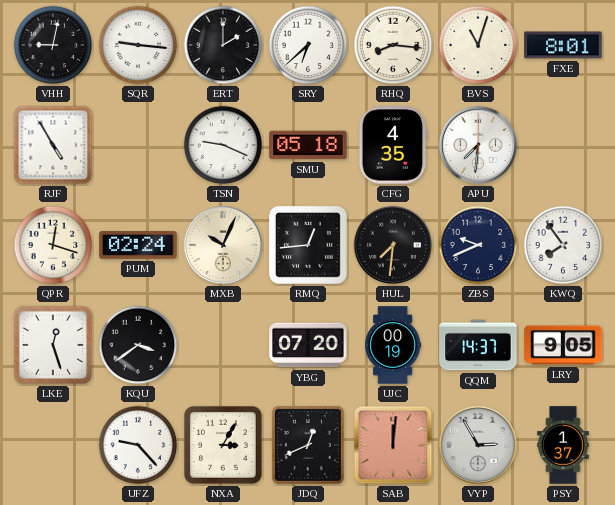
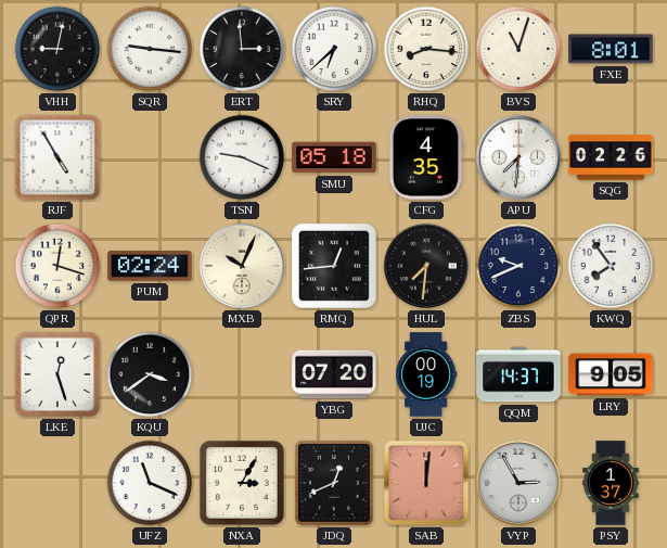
ERT: 2:00 -> 2:59 (242, 49)
SQG: none -> 02:26 (611, 157)
UFZ: 9:23 -> 11:19 (150, 483)
